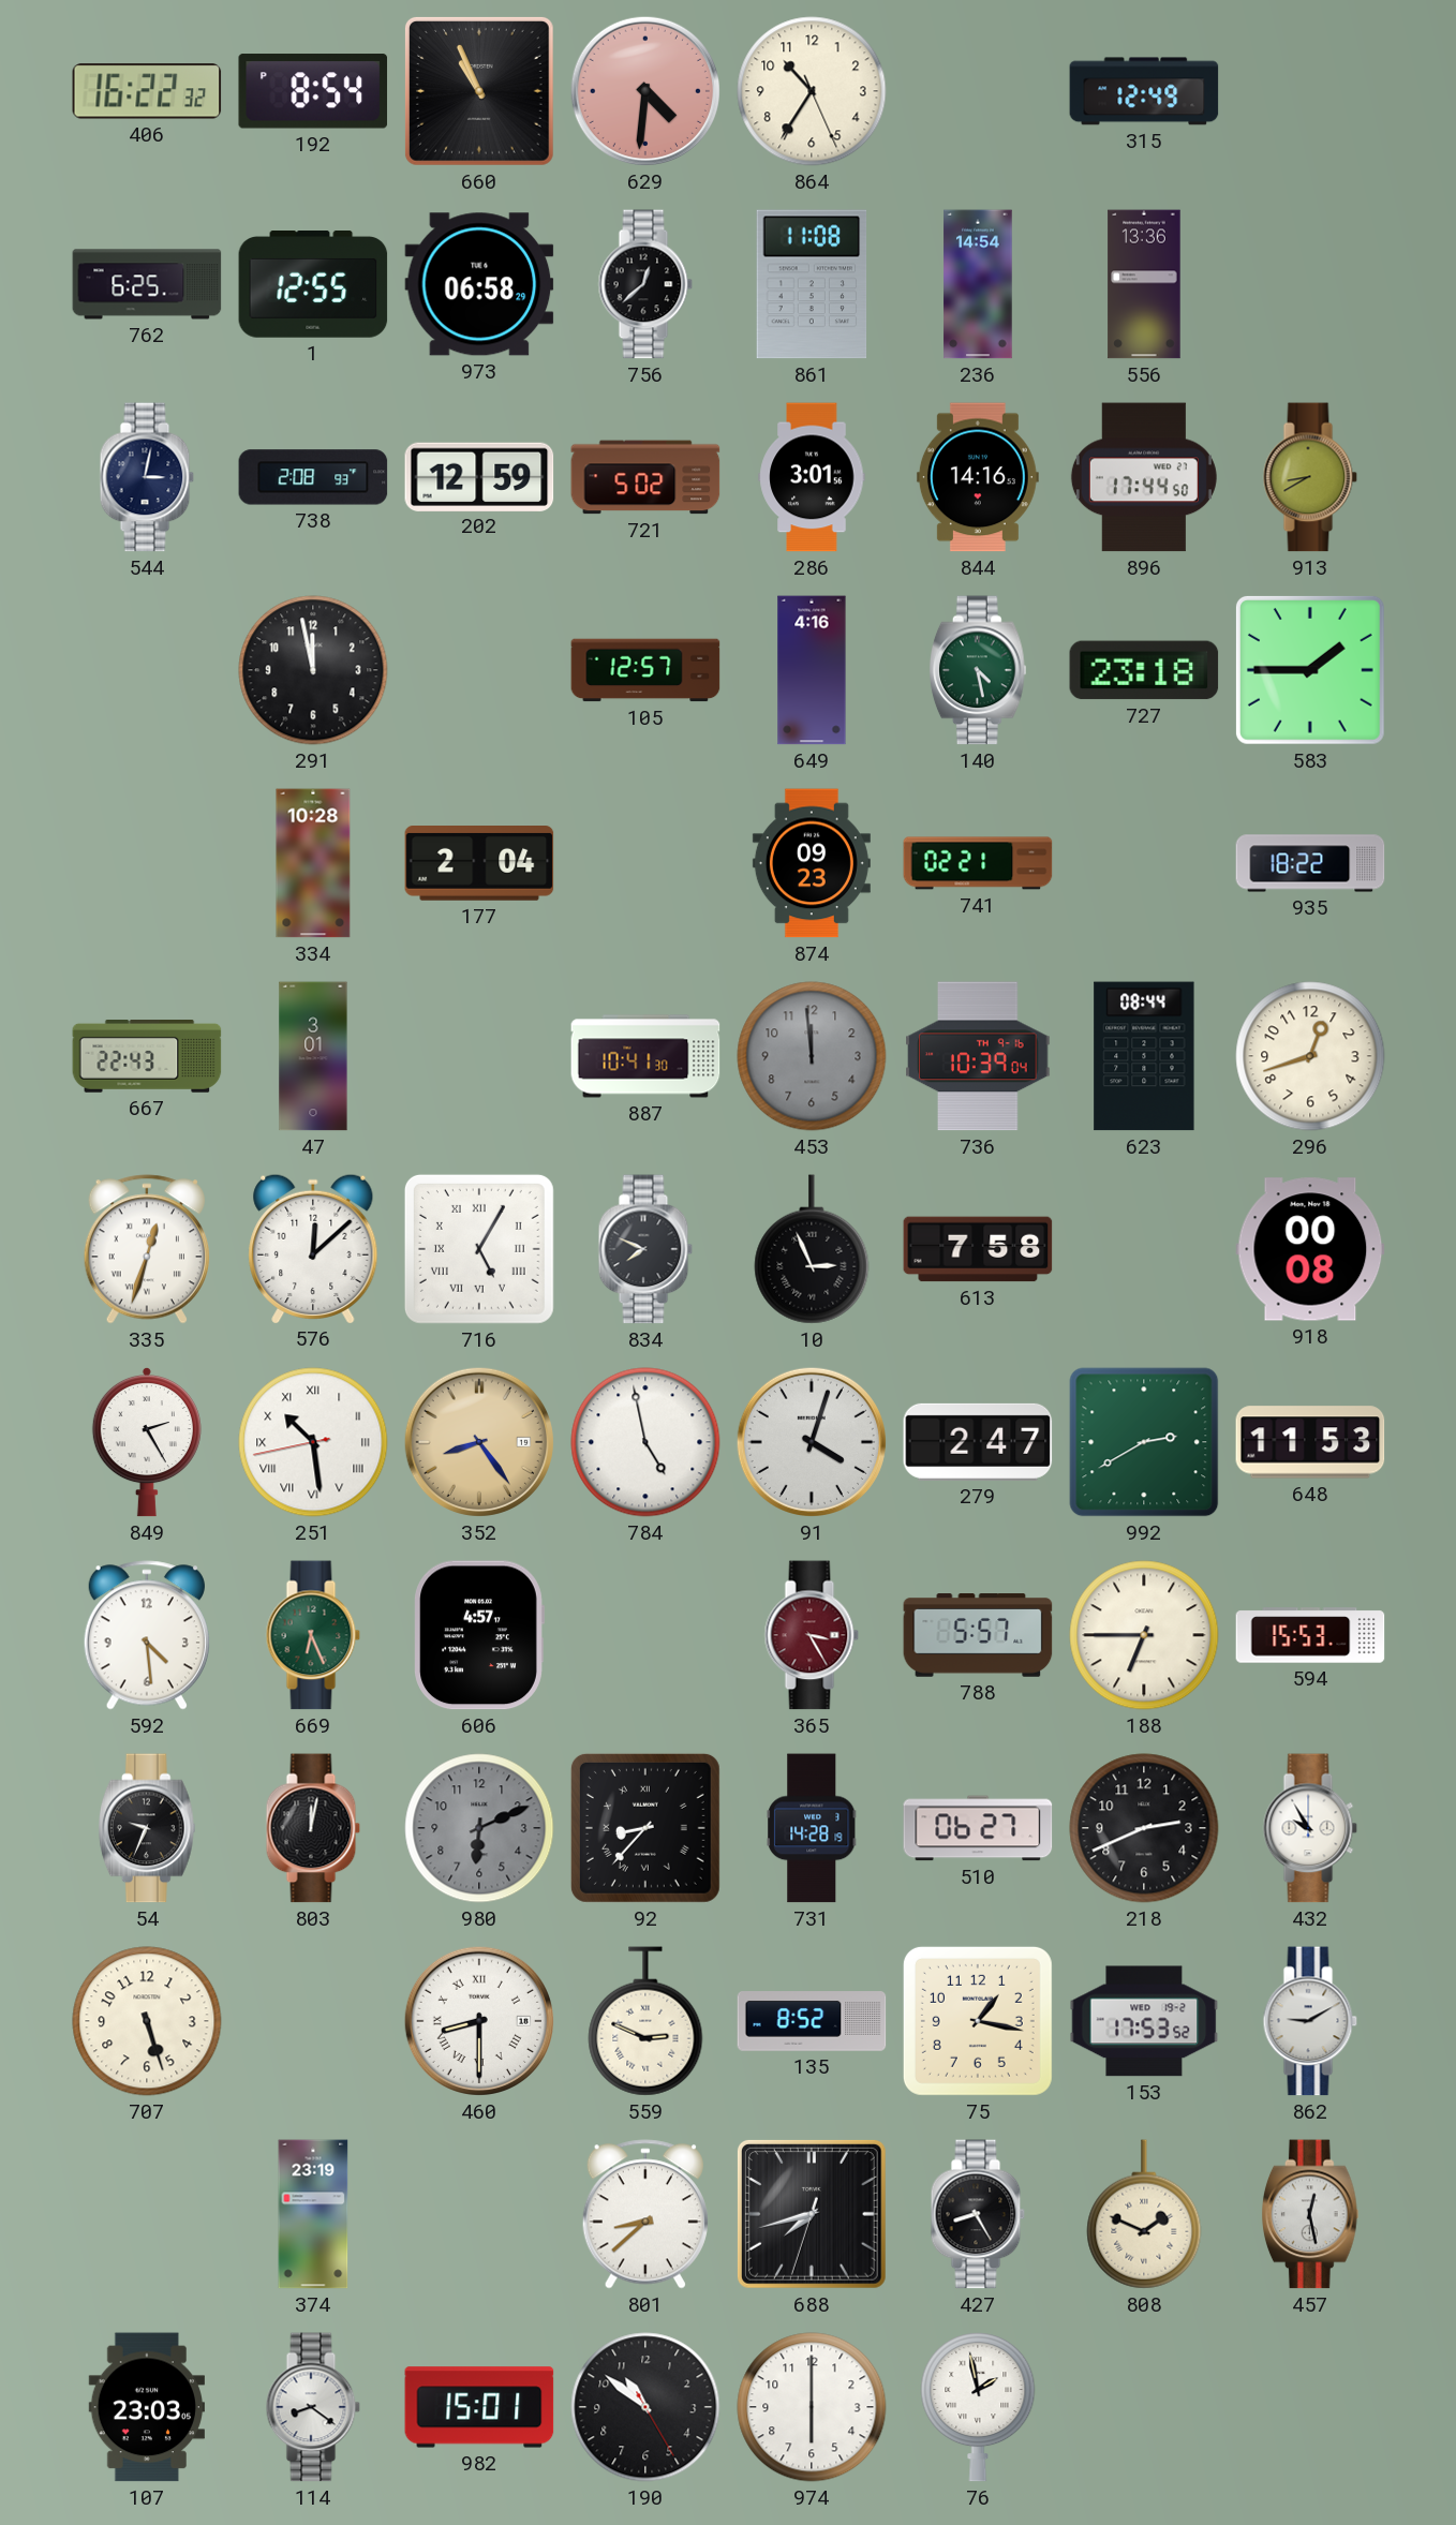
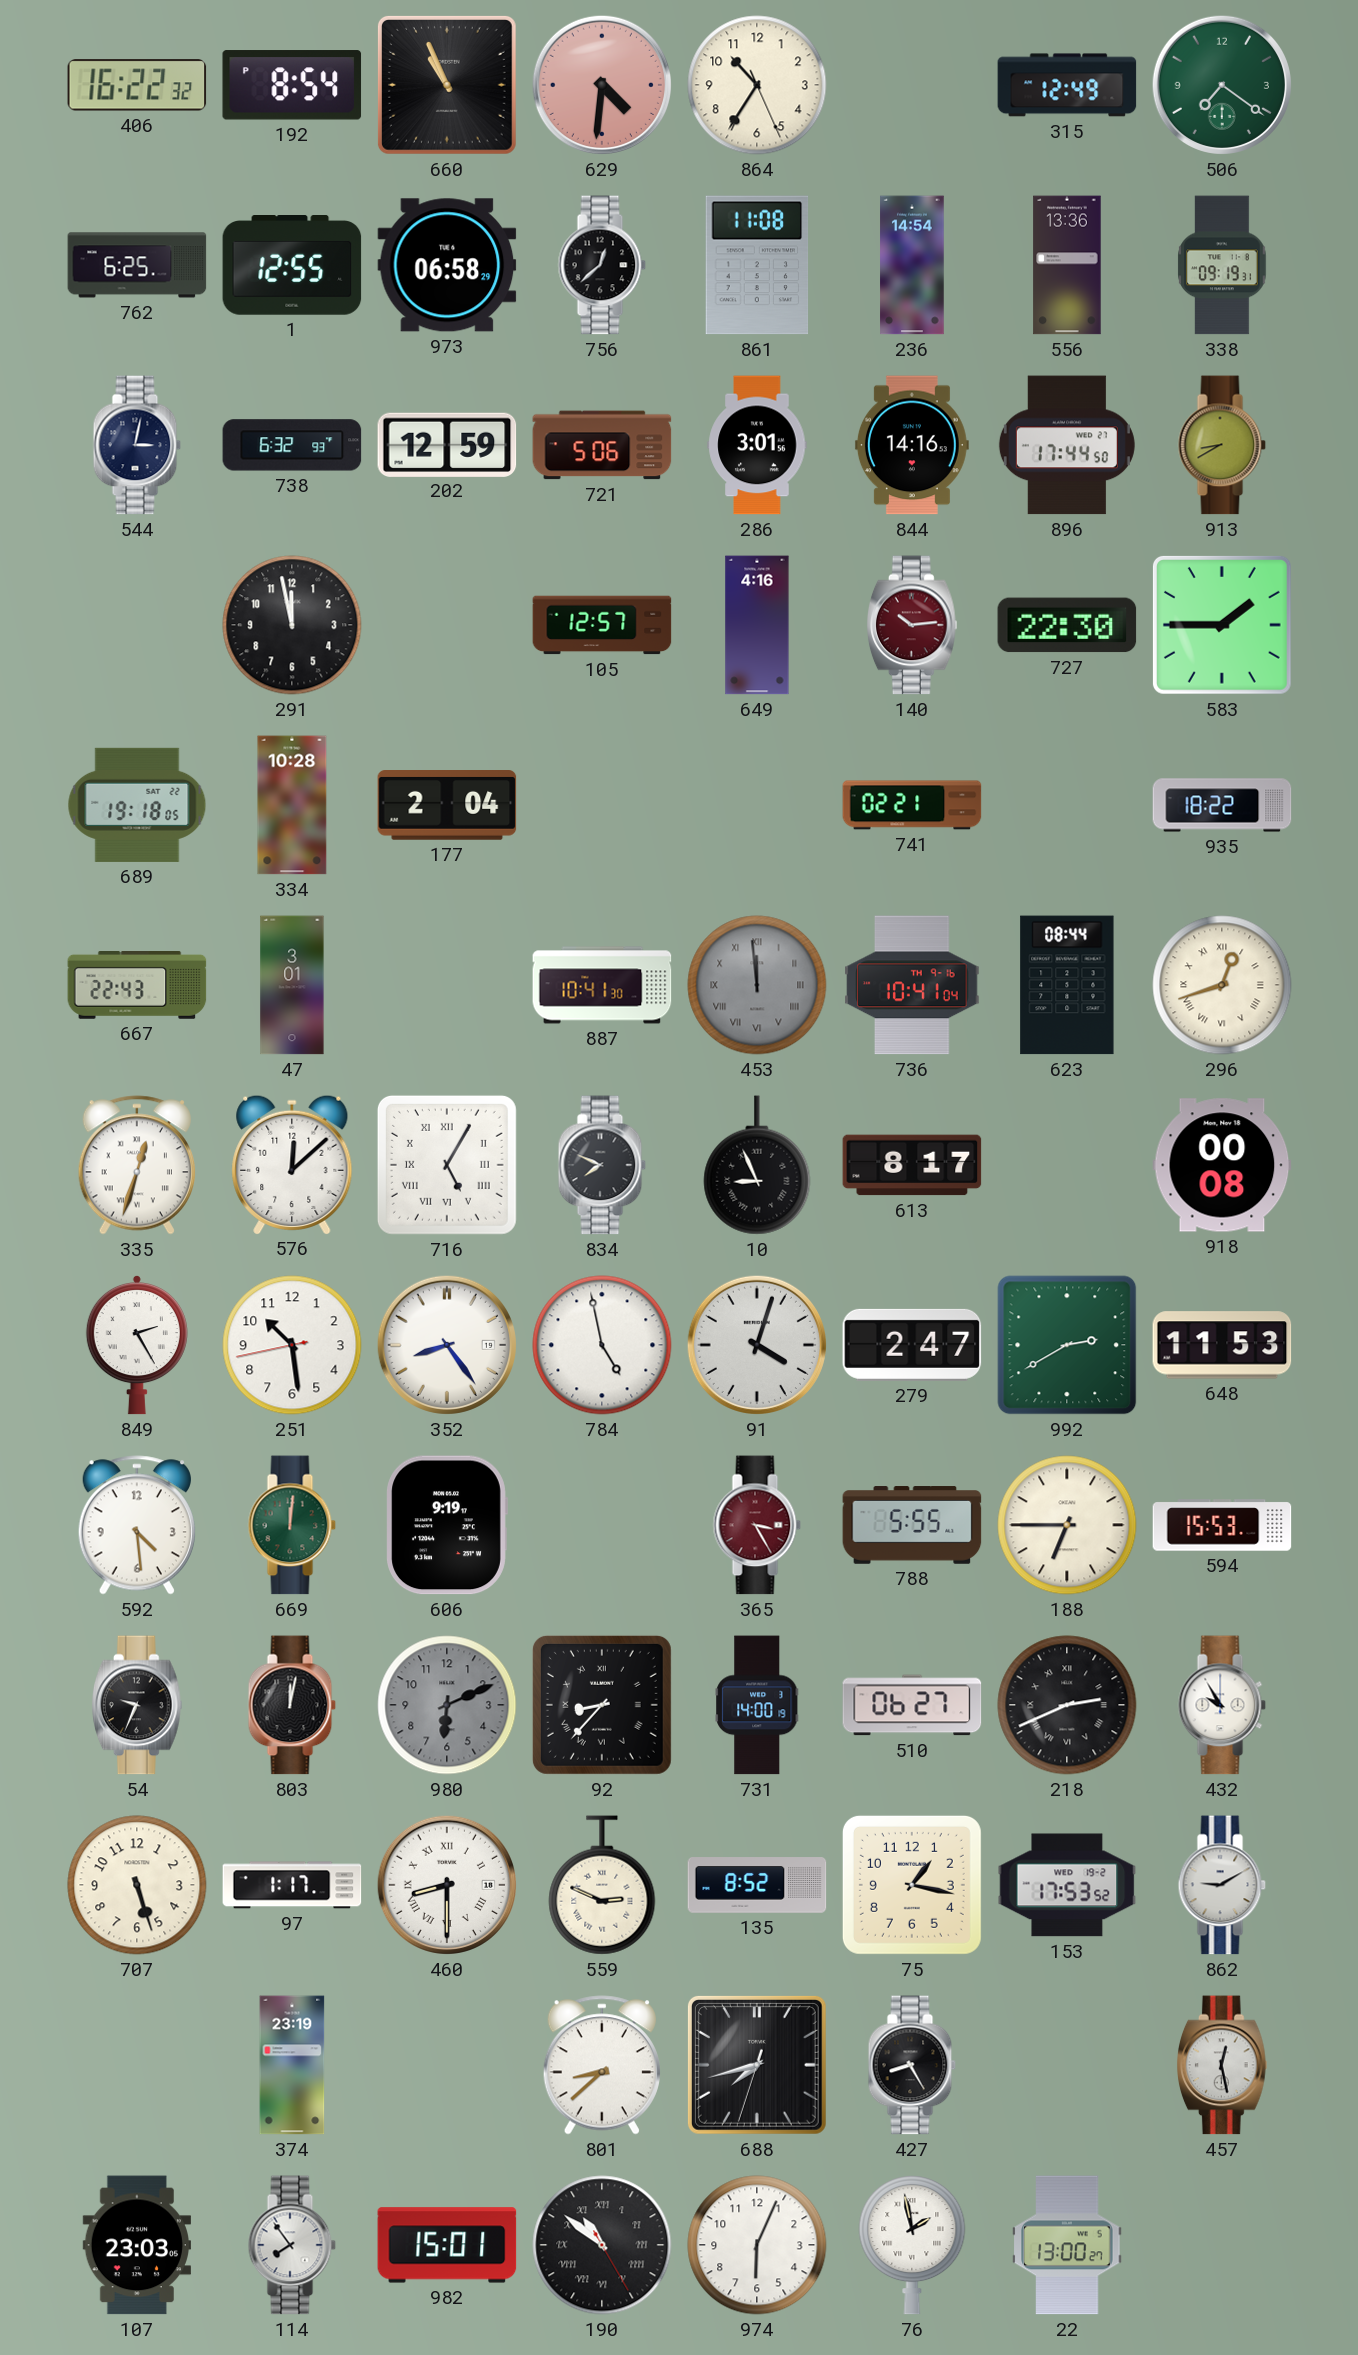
506: none -> 7:21 (1222, 85)
338: none -> 09:19 (1222, 265)
738: 2:08 -> 6:32 (292, 445)
721: 5:02 -> 5:06 (602, 445)
140: 4:28 -> 10:14 (912, 625)
140 dial: green -> burgundy (912, 625)
727: 23:18 -> 22:30 (1067, 625)
689: none -> 19:18 (137, 805)
874: 09:23 -> none (812, 863)
453 numerals: Arabic -> Roman (757, 985)
736: 10:39 -> 10:41 (912, 985)
296 numerals: Arabic -> Roman (1222, 985)
10: 2:56 -> 8:56 (757, 1165)
613: 7:58 -> 8:17 (912, 1165)
251 numerals: Roman -> Arabic (292, 1345)
352 dial: champagne -> white (447, 1345)
669: 6:26 -> 12:01 (292, 1525)
606: 4:57 -> 9:19 (447, 1525)
788: 5:57 -> 5:55 (912, 1525)
731: 14:28 -> 14:00 (757, 1705)
218 numerals: Arabic -> Roman (1067, 1705)
97: none -> 1:17 (292, 1885)
808: 1:49 -> none (1144, 2214)
114: 8:21 -> 7:54 (292, 2245)
190 numerals: Arabic -> Roman (602, 2245)
974: 6:00 -> 6:04 (757, 2245)
22: none -> 13:00 (1067, 2245)
